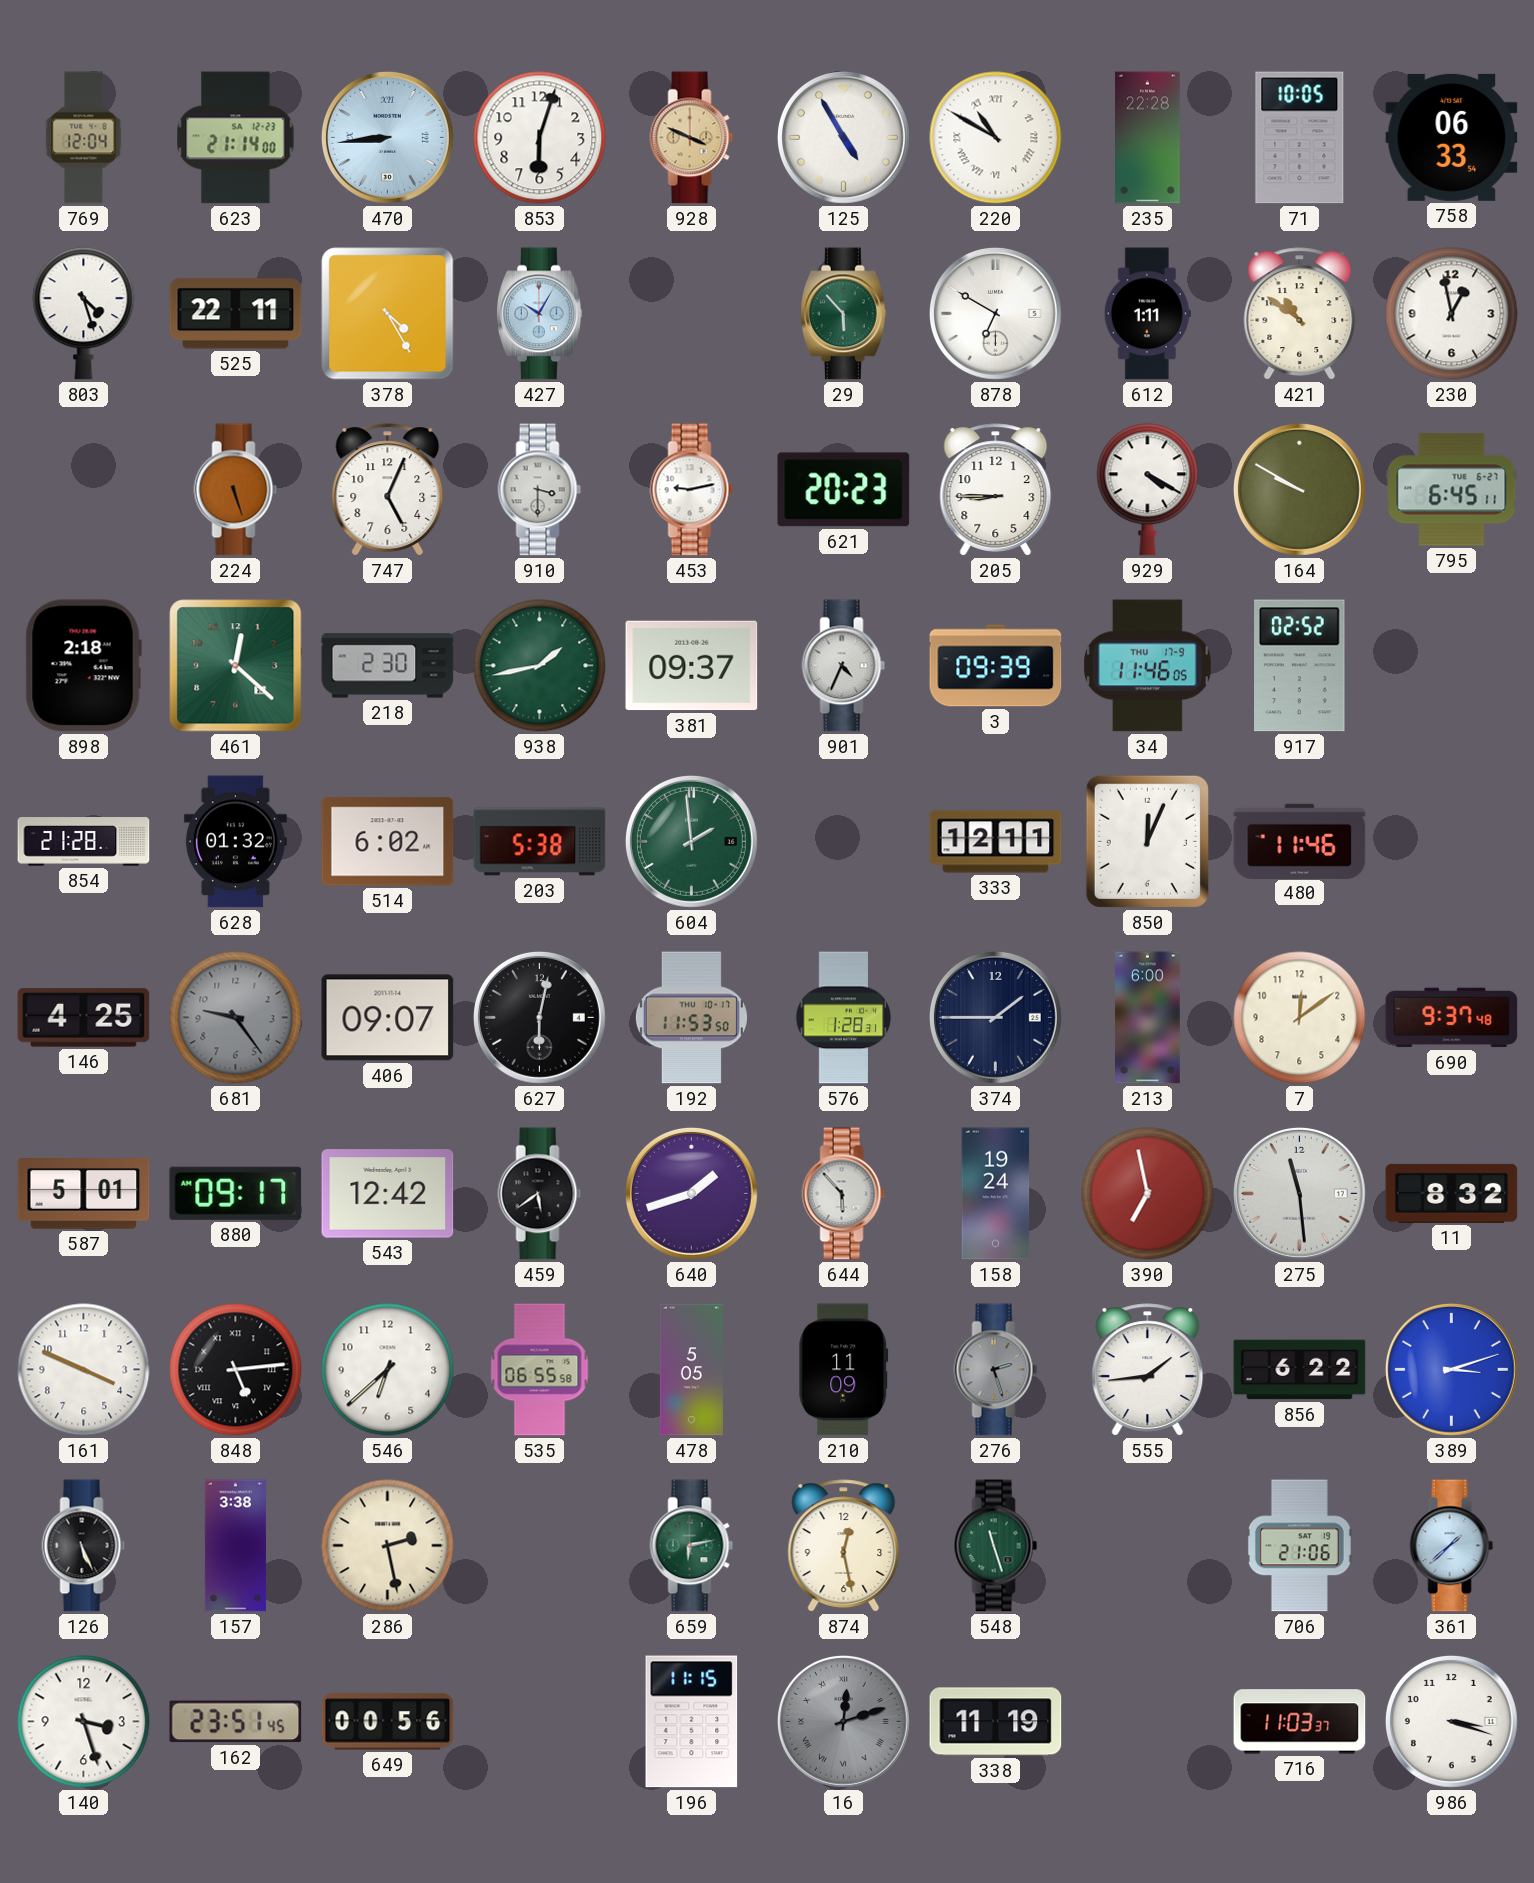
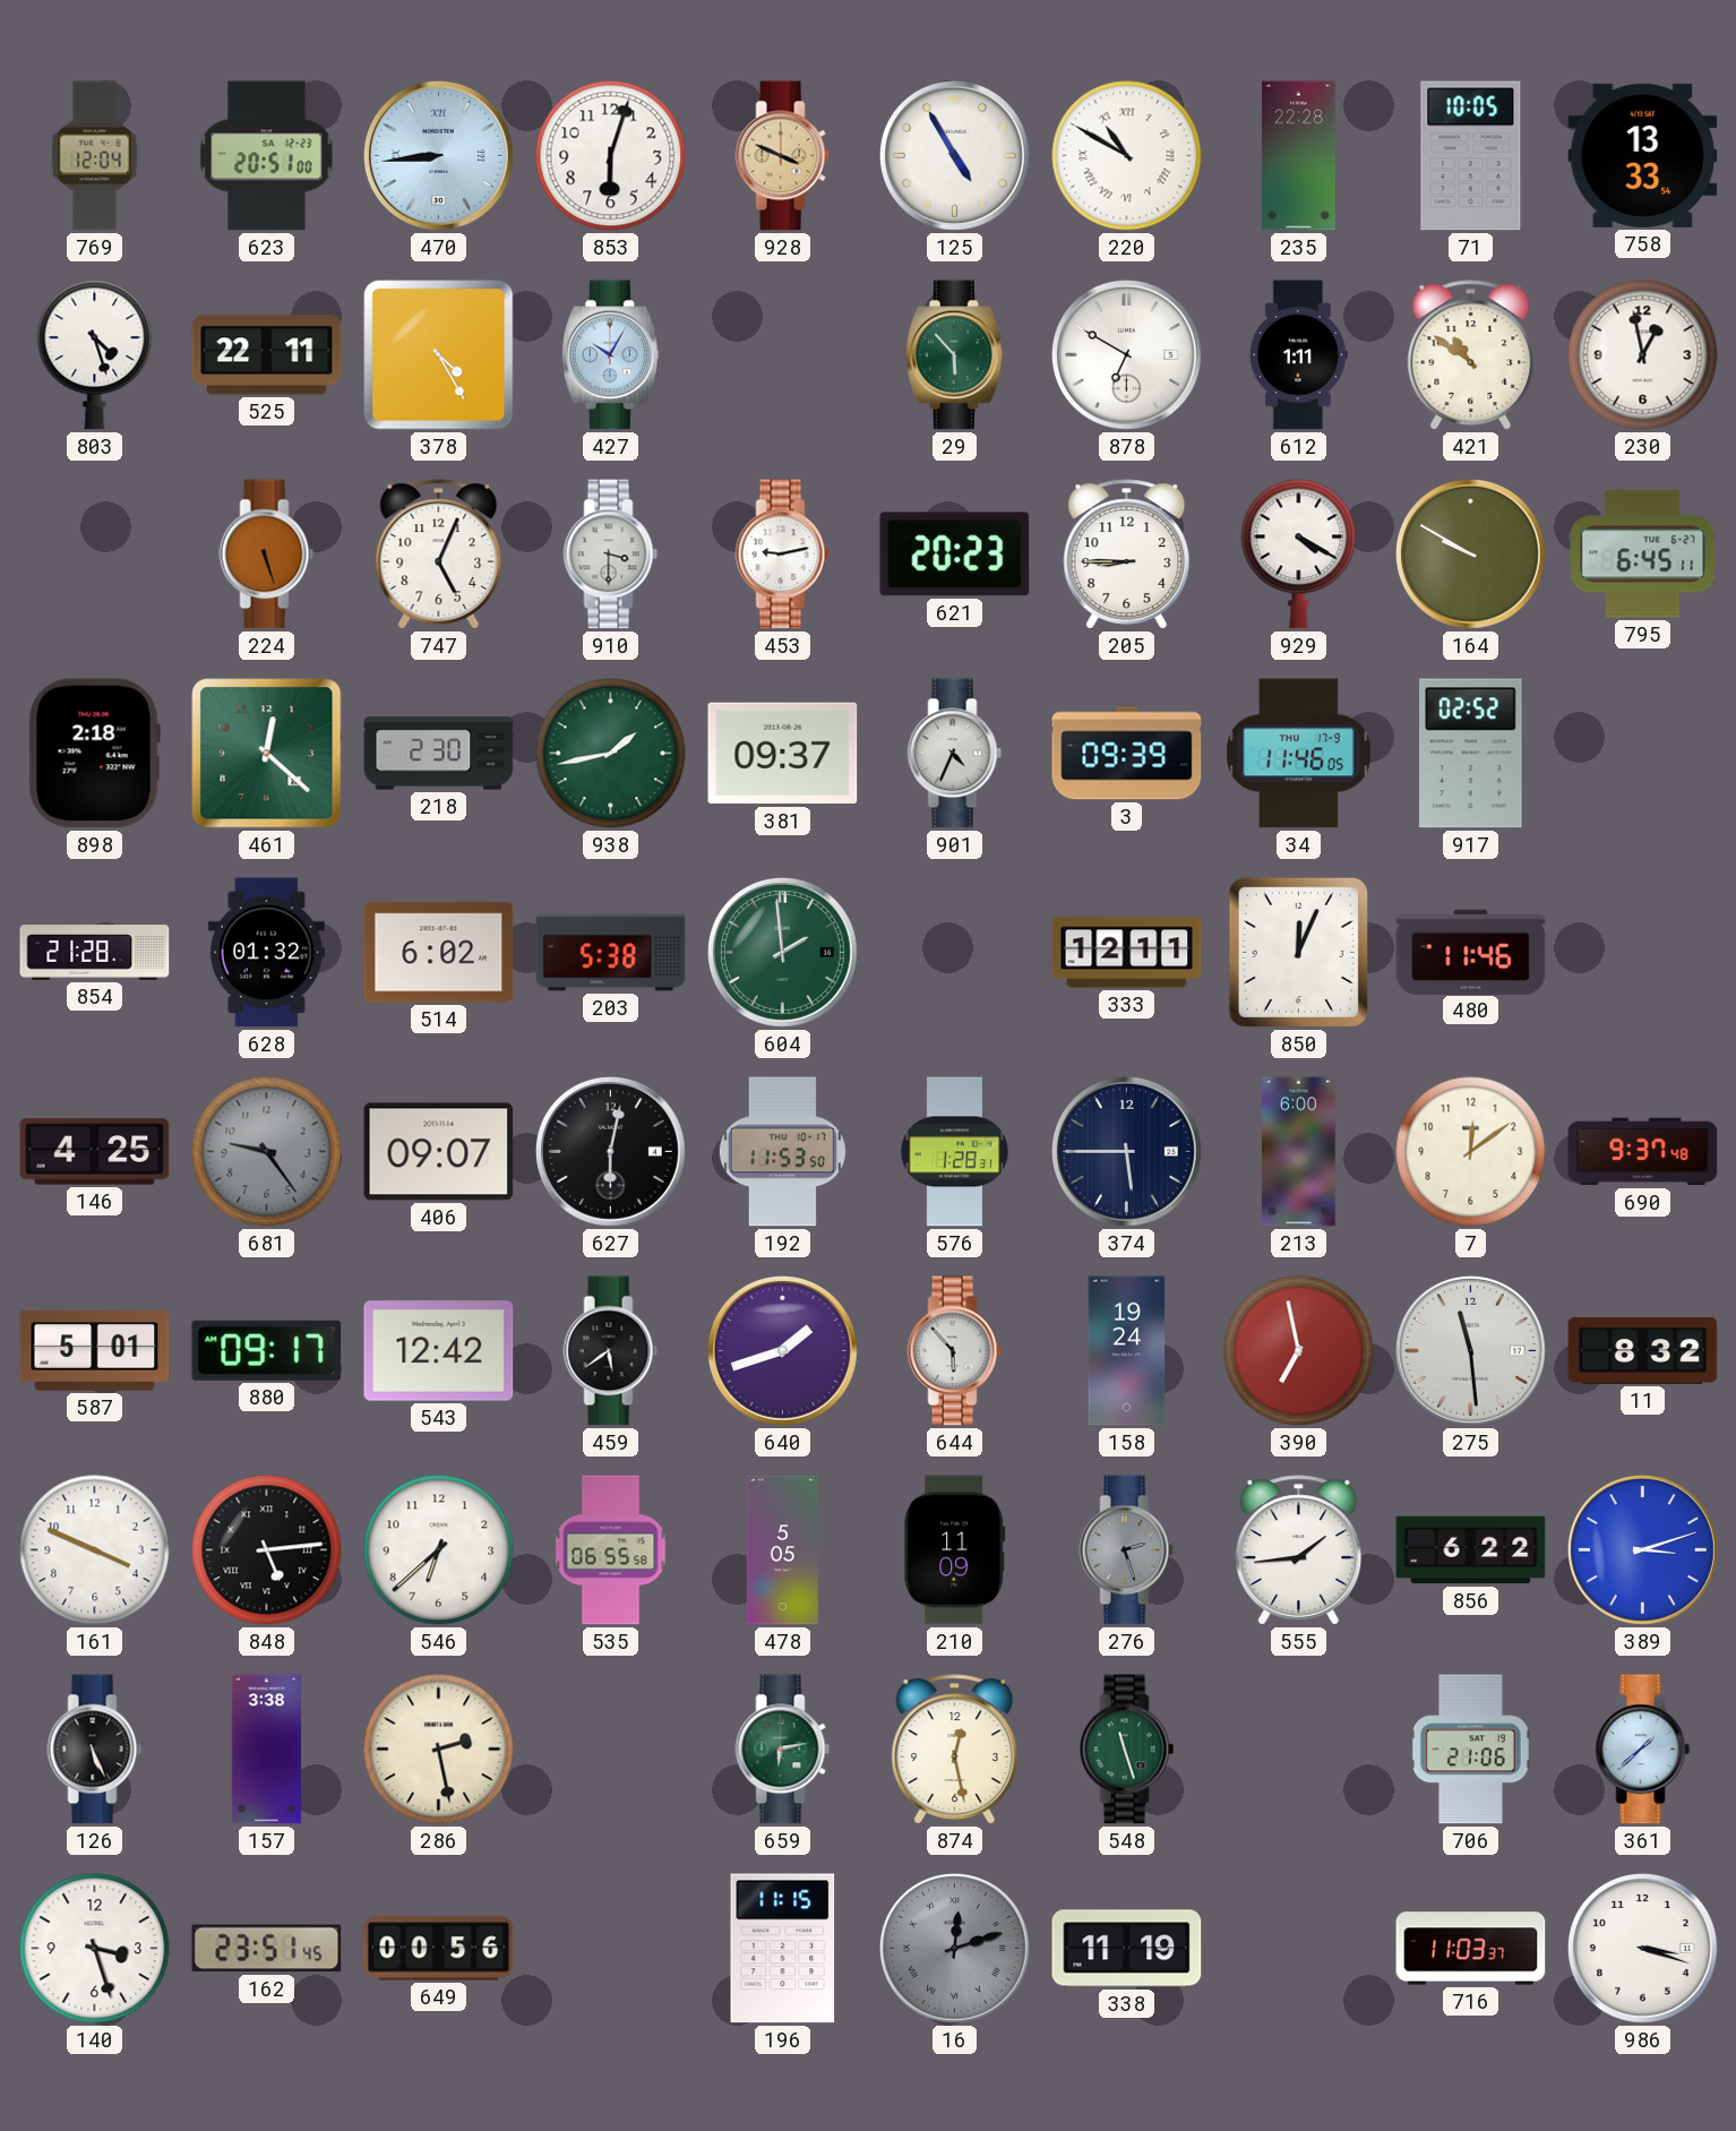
623: 21:14 -> 20:51 (267, 156)
758: 06:33 -> 13:33 (1643, 155)
374: 1:45 -> 5:45 (1126, 1151)
